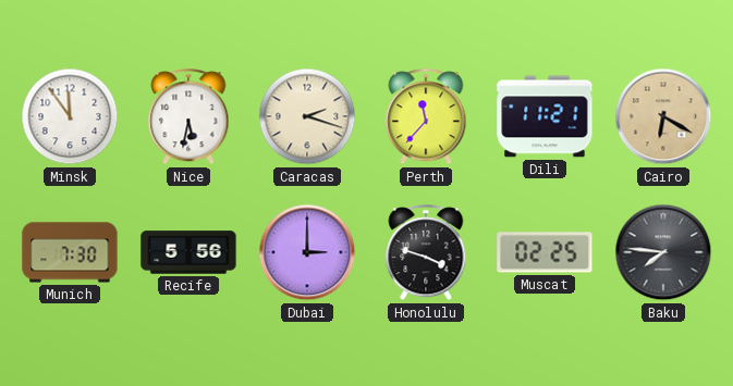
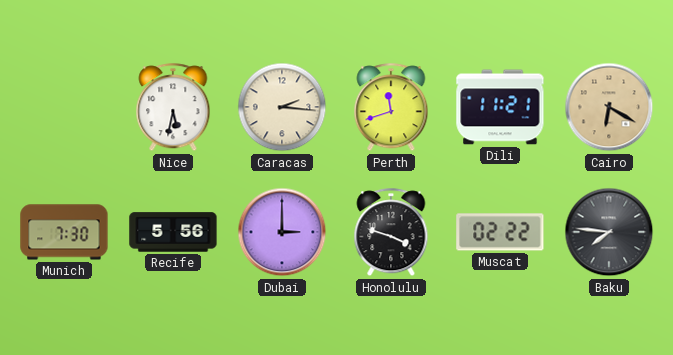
Minsk: 11:54 -> none (70, 116)
Caracas: 2:18 -> 2:16 (282, 107)
Perth: 11:37 -> 11:42 (391, 108)
Muscat: 02:25 -> 02:22 (500, 232)
